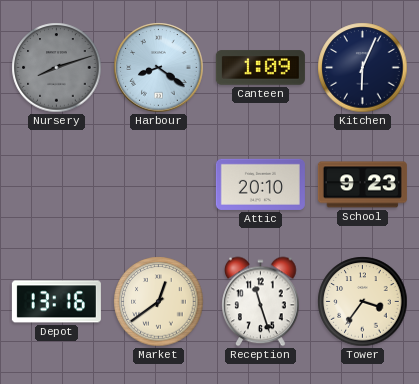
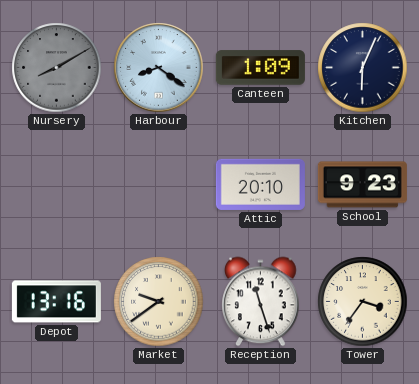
Nursery: 8:12 -> 8:10 (57, 68)
Market: 12:39 -> 9:39 (159, 302)
